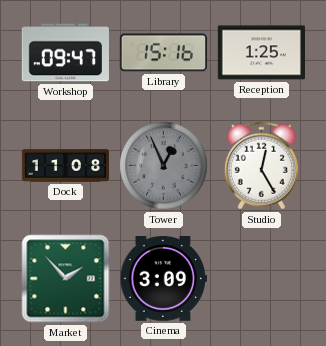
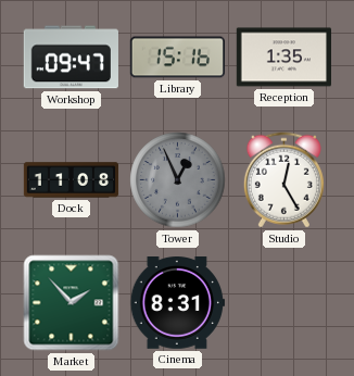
Reception: 1:25 -> 1:35 (283, 58)
Cinema: 3:09 -> 8:31 (177, 303)
